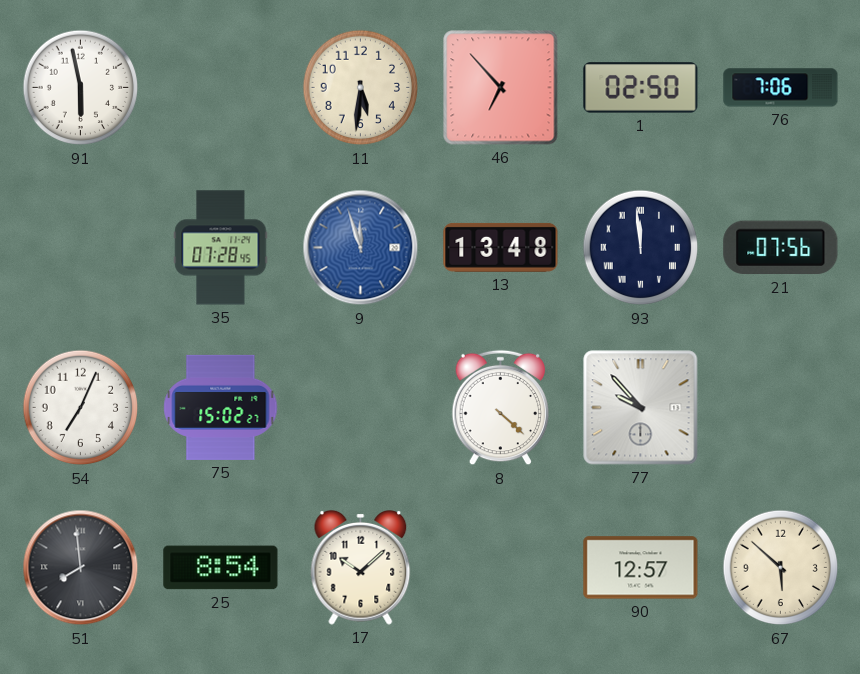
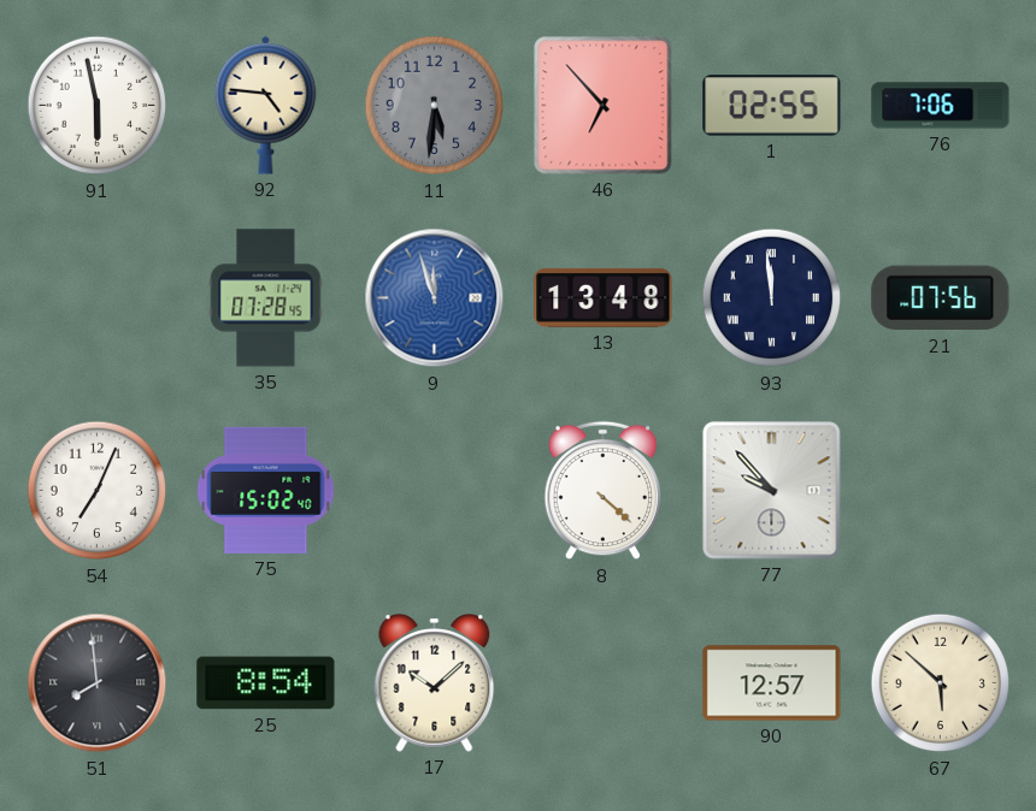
92: none -> 4:46 (266, 105)
11 dial: cream -> grey (435, 106)
1: 02:50 -> 02:55 (772, 106)
75: 15:02:27 -> 15:02:40 (266, 490)
